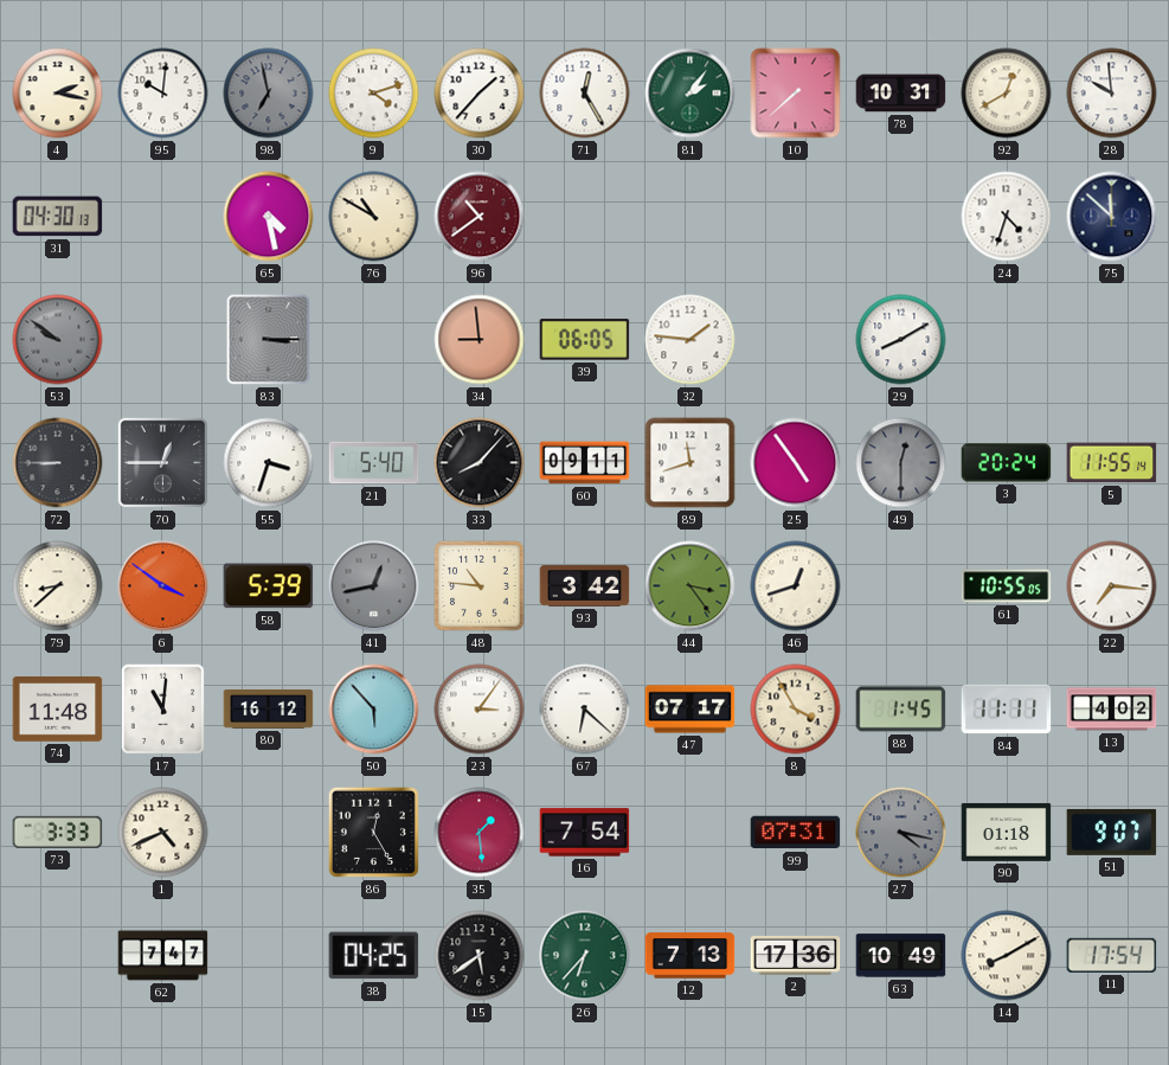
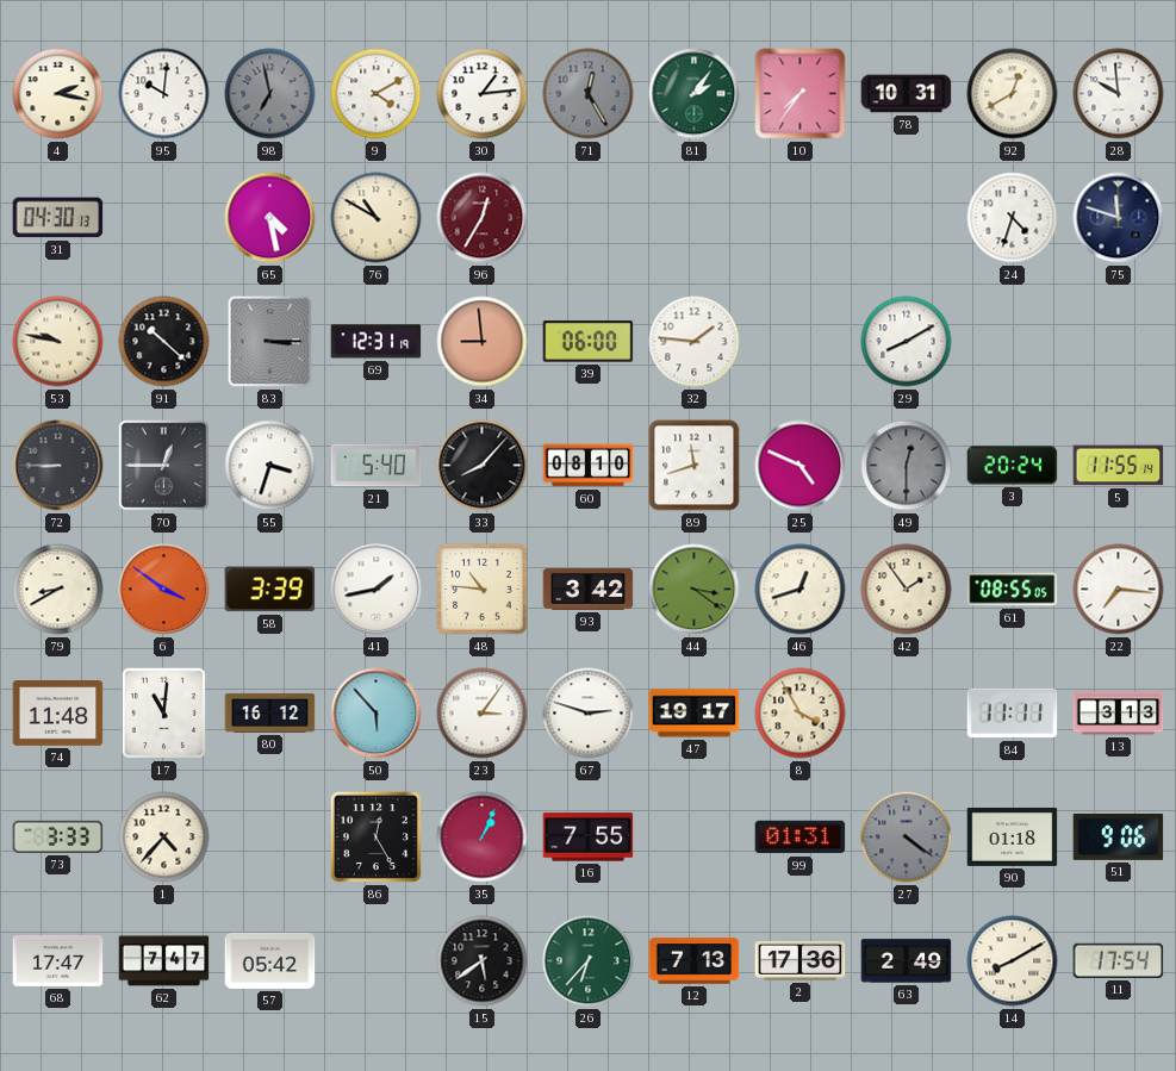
9: 4:12 -> 4:10 (377, 94)
30: 1:37 -> 1:14 (483, 94)
71 dial: white -> grey (589, 94)
10: 7:38 -> 7:36 (801, 94)
96: 10:39 -> 12:35 (483, 218)
75: 11:52 -> 11:48 (1119, 218)
53: 9:51 -> 9:47 (58, 342)
53 dial: grey -> cream (58, 342)
91: none -> 10:22 (164, 342)
69: none -> 12:31 (377, 342)
39: 06:05 -> 06:00 (589, 342)
60: 09:11 -> 08:10 (589, 466)
25: 4:54 -> 4:49 (801, 466)
79: 8:38 -> 8:40 (58, 590)
58: 5:39 -> 3:39 (270, 590)
41: 12:43 -> 1:43 (377, 590)
41 dial: grey -> white (377, 590)
44: 3:24 -> 3:21 (695, 590)
42: none -> 1:54 (907, 590)
61: 10:55 -> 08:55 (1013, 590)
67: 6:22 -> 2:48 (589, 714)
47: 07:17 -> 19:17 (695, 714)
88: 1:45 -> none (901, 710)
13: 4:02 -> 3:13 (1119, 714)
1: 4:41 -> 4:37 (164, 838)
35: 1:29 -> 1:04 (483, 838)
16: 7:54 -> 7:55 (589, 838)
99: 07:31 -> 01:31 (801, 838)
27: 4:17 -> 4:21 (907, 838)
51: 9:07 -> 9:06 (1119, 836)
68: none -> 17:47 (58, 960)
57: none -> 05:42 (270, 960)
38: 04:25 -> none (374, 956)
63: 10:49 -> 2:49 (907, 961)
